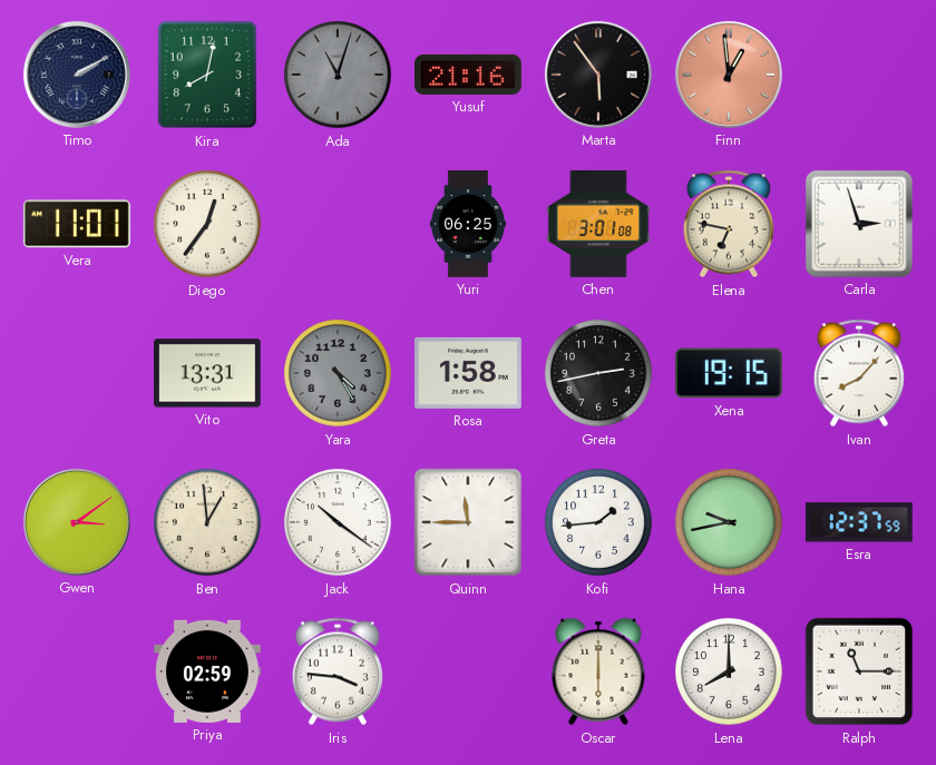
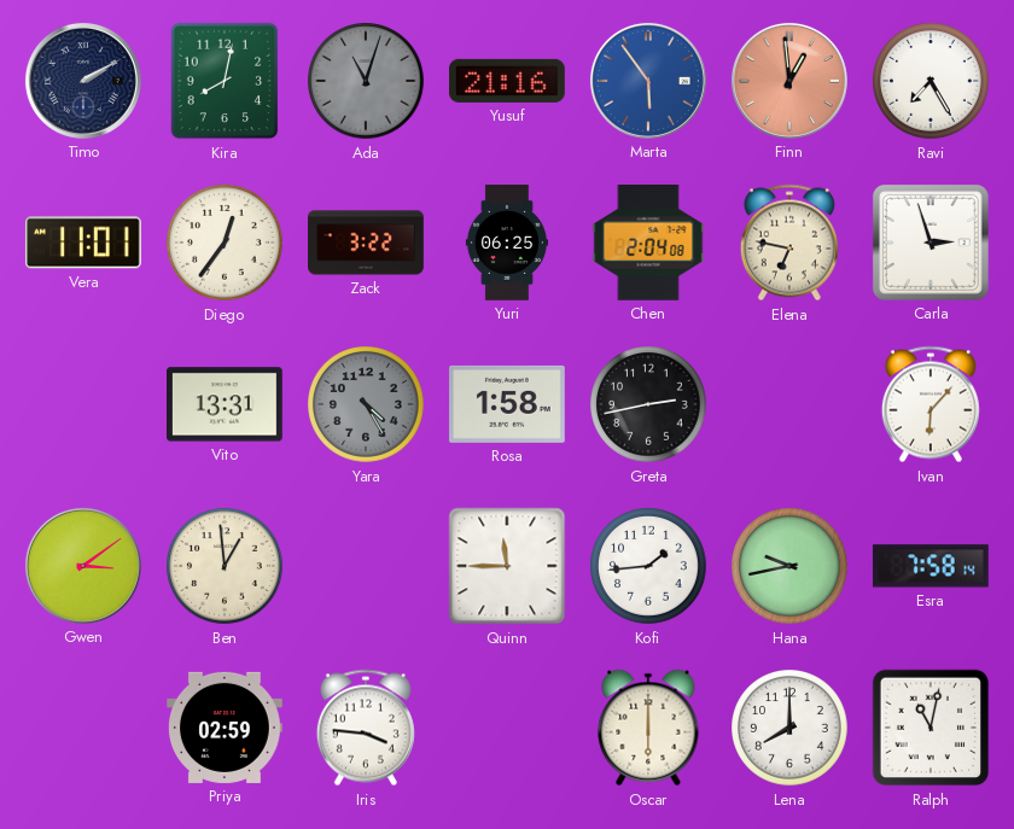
Marta dial: black -> blue (648, 81)
Ravi: none -> 7:25 (931, 81)
Zack: none -> 3:22 (366, 243)
Chen: 3:01 -> 2:04 (648, 244)
Xena: 19:15 -> none (729, 373)
Ivan: 8:07 -> 6:07 (931, 404)
Jack: 10:21 -> none (338, 522)
Esra: 12:37 -> 7:58 (931, 566)
Ralph: 11:15 -> 11:02 (931, 728)
